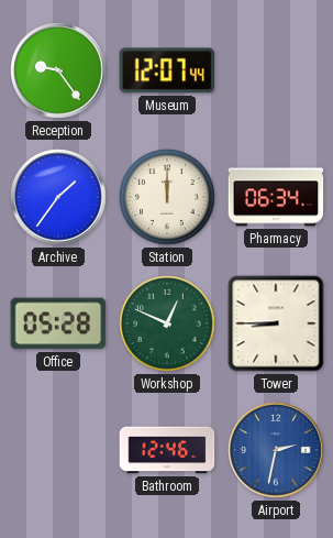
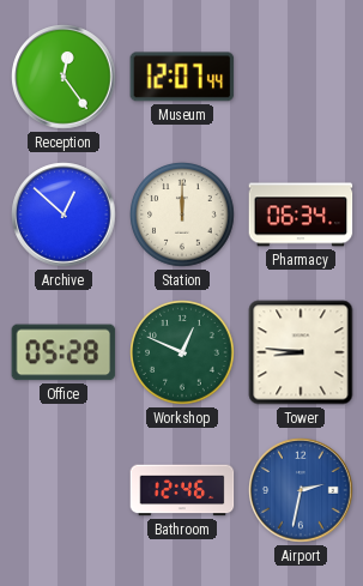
Reception: 9:24 -> 12:24 (63, 77)
Archive: 1:36 -> 12:52 (63, 215)
Tower: 8:45 -> 8:46 (301, 352)
